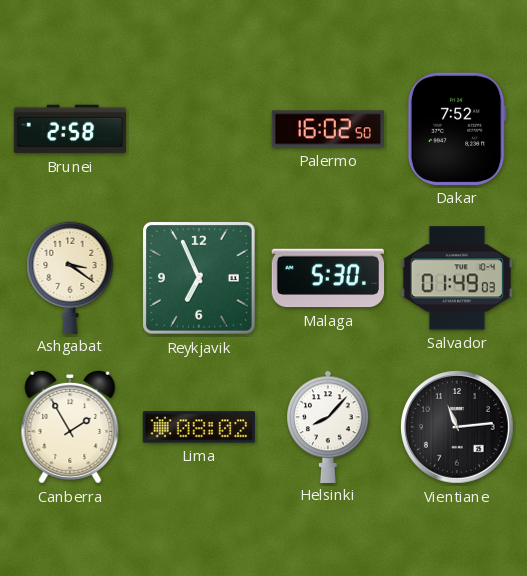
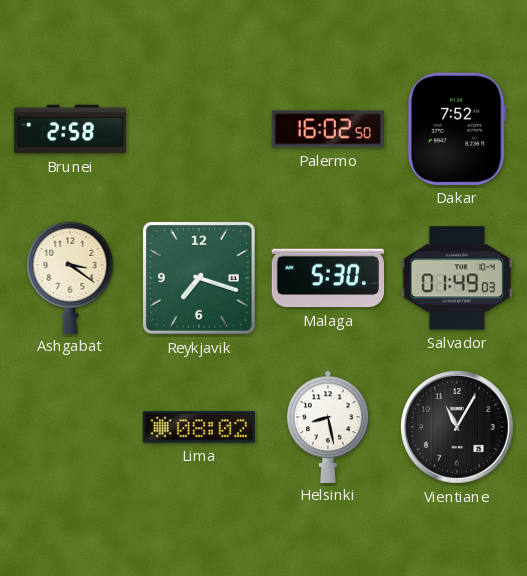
Reykjavik: 6:56 -> 7:18 (200, 279)
Canberra: 1:55 -> none (70, 427)
Helsinki: 8:07 -> 8:28 (328, 426)
Vientiane: 11:14 -> 11:05 (458, 428)
